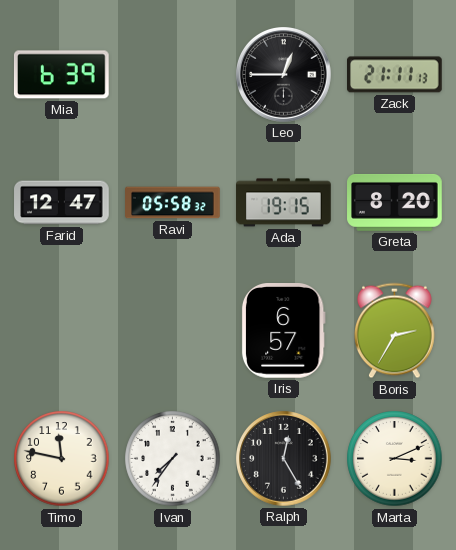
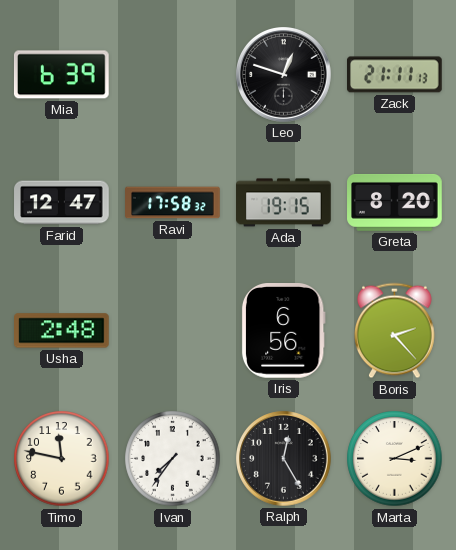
Leo: 12:45 -> 12:48 (284, 75)
Ravi: 05:58 -> 17:58 (173, 203)
Usha: none -> 2:48 (62, 331)
Iris: 6:57 -> 6:56 (283, 331)
Boris: 2:35 -> 2:23 (395, 331)
